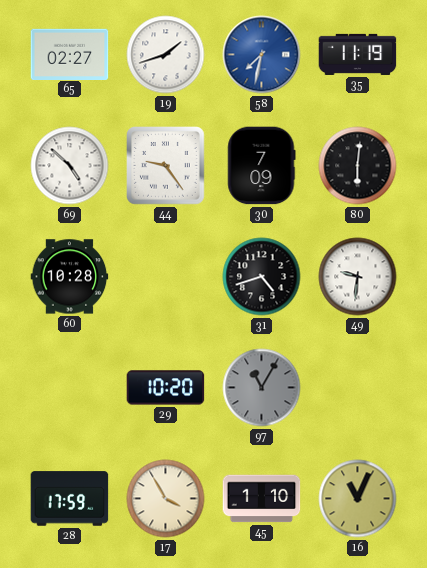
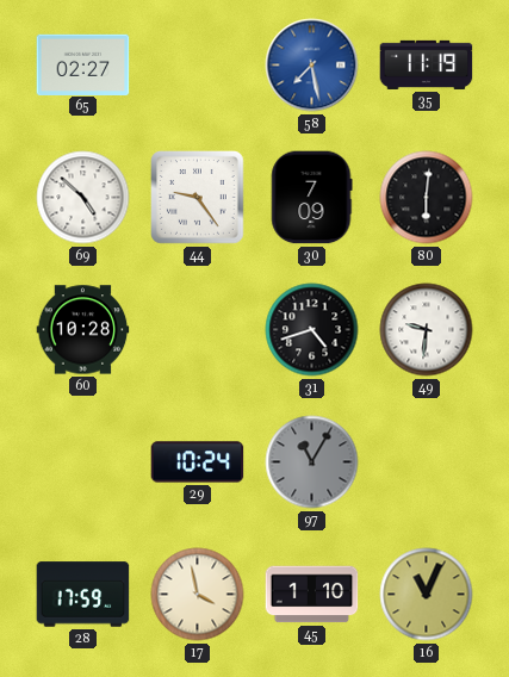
19: 1:42 -> none (166, 55)
58: 7:32 -> 7:28 (312, 66)
29: 10:20 -> 10:24 (198, 462)
17: 3:55 -> 3:58 (198, 595)
